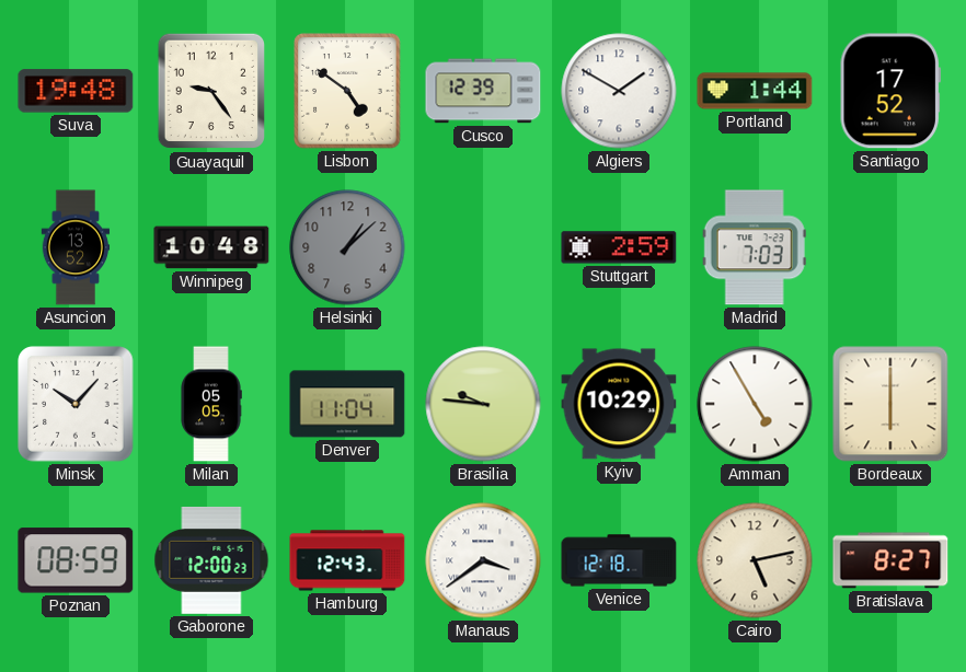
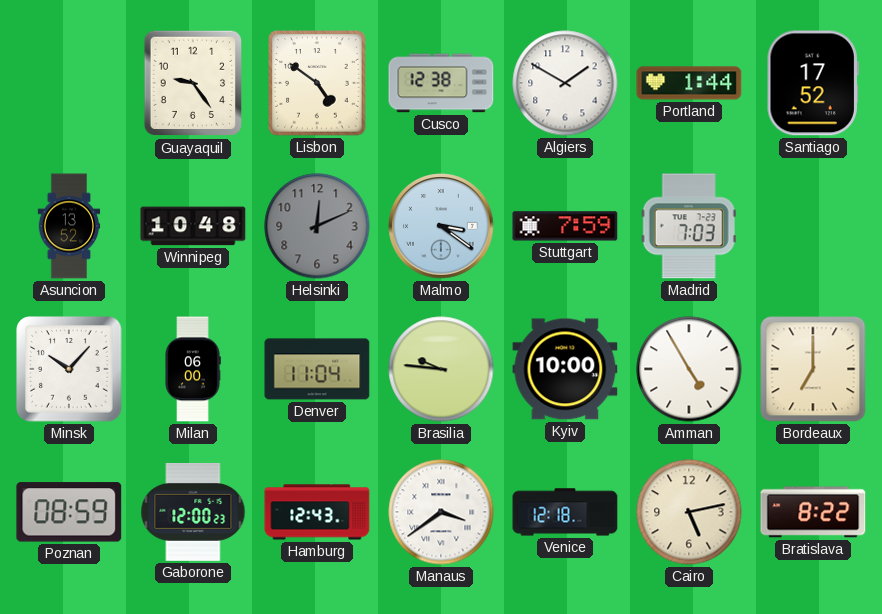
Suva: 19:48 -> none (76, 91)
Cusco: 12:39 -> 12:38 (441, 83)
Helsinki: 1:08 -> 12:11 (317, 226)
Malmo: none -> 3:21 (441, 226)
Stuttgart: 2:59 -> 7:59 (565, 226)
Milan: 05:05 -> 06:00 (193, 369)
Kyiv: 10:29 -> 10:00 (565, 369)
Bordeaux: 6:00 -> 7:00 (813, 369)
Bratislava: 8:27 -> 8:22 (813, 512)
